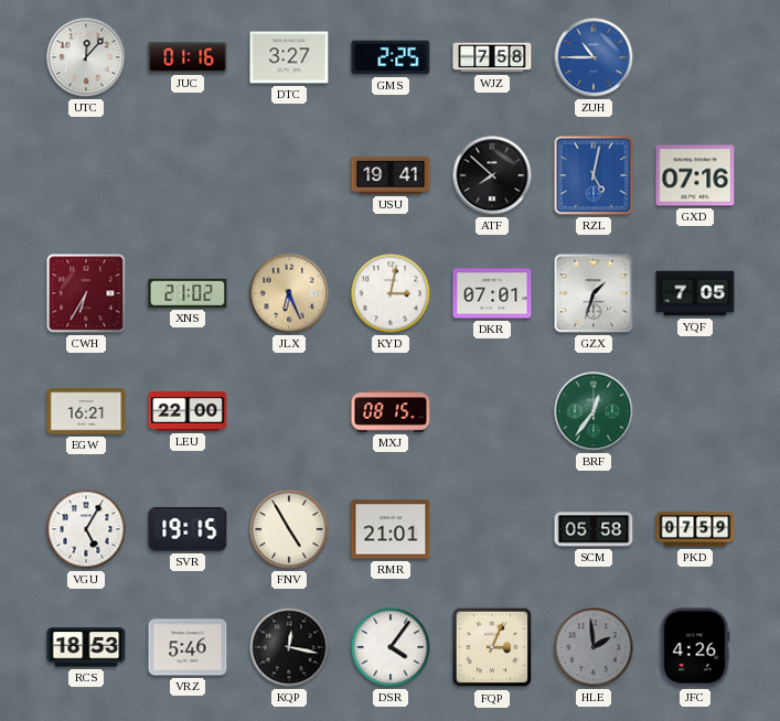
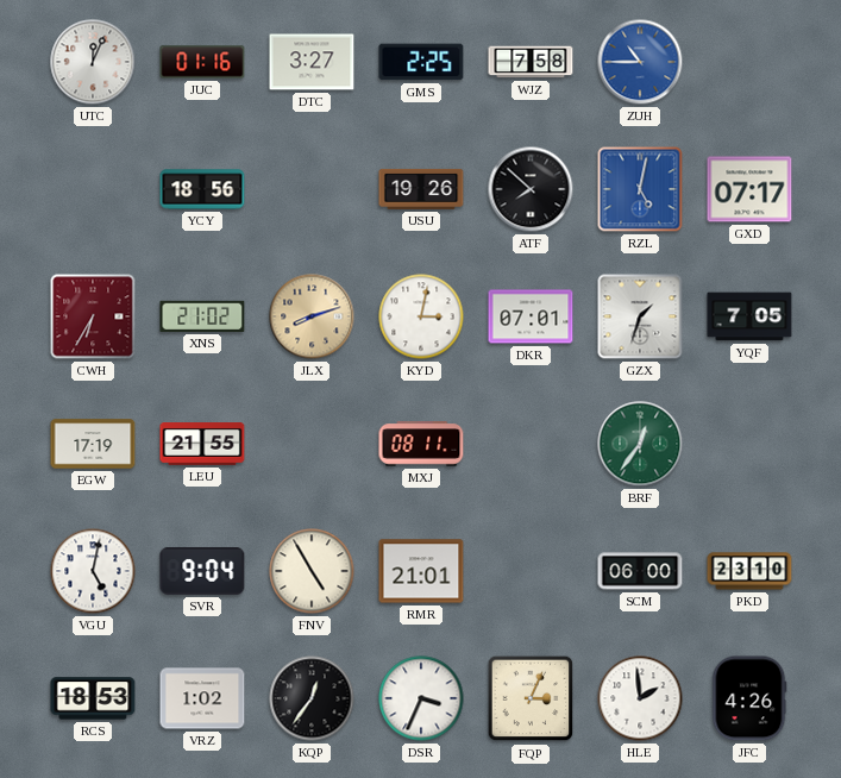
UTC: 12:07 -> 12:04 (93, 62)
YCY: none -> 18:56 (202, 189)
USU: 19:41 -> 19:26 (421, 189)
GXD: 07:16 -> 07:17 (749, 189)
JLX: 6:26 -> 8:12 (312, 316)
EGW: 16:21 -> 17:19 (93, 444)
LEU: 22:00 -> 21:55 (202, 444)
MXJ: 08:15 -> 08:11 (421, 444)
VGU: 5:05 -> 5:02 (93, 571)
SVR: 19:15 -> 9:04 (202, 571)
SCM: 05:58 -> 06:00 (640, 571)
PKD: 07:59 -> 23:10 (749, 571)
VRZ: 5:46 -> 1:02 (202, 698)
KQP: 12:17 -> 12:36 (312, 698)
DSR: 4:06 -> 3:34 (421, 698)
HLE dial: grey -> white (640, 698)
